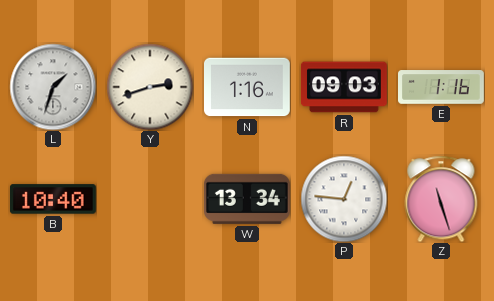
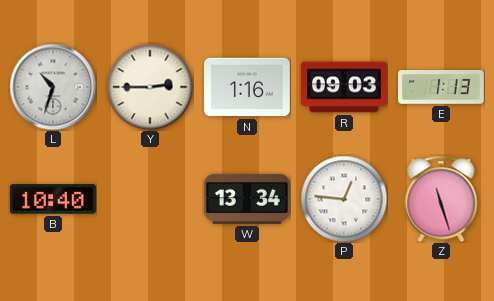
L: 1:33 -> 10:33 (53, 87)
Y: 2:42 -> 2:45 (150, 87)
E: 1:16 -> 1:13 (442, 87)
